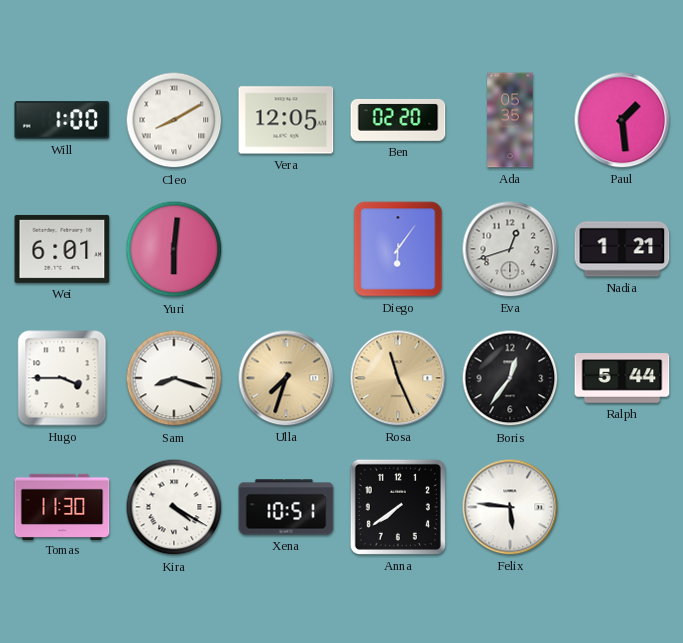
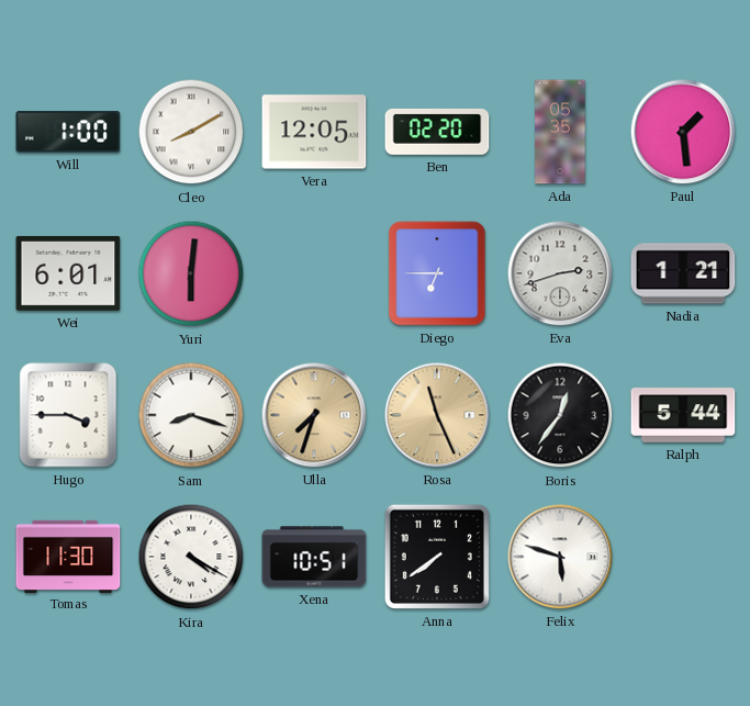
Diego: 6:06 -> 6:45 (437, 273)
Eva: 12:42 -> 2:42 (560, 273)
Felix: 5:46 -> 5:48 (560, 557)
